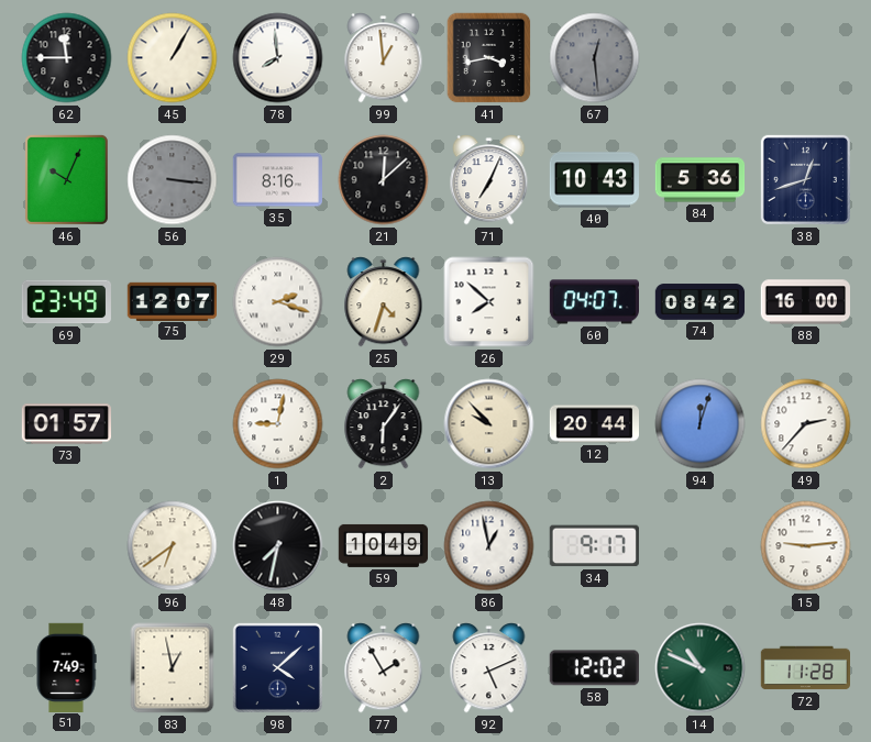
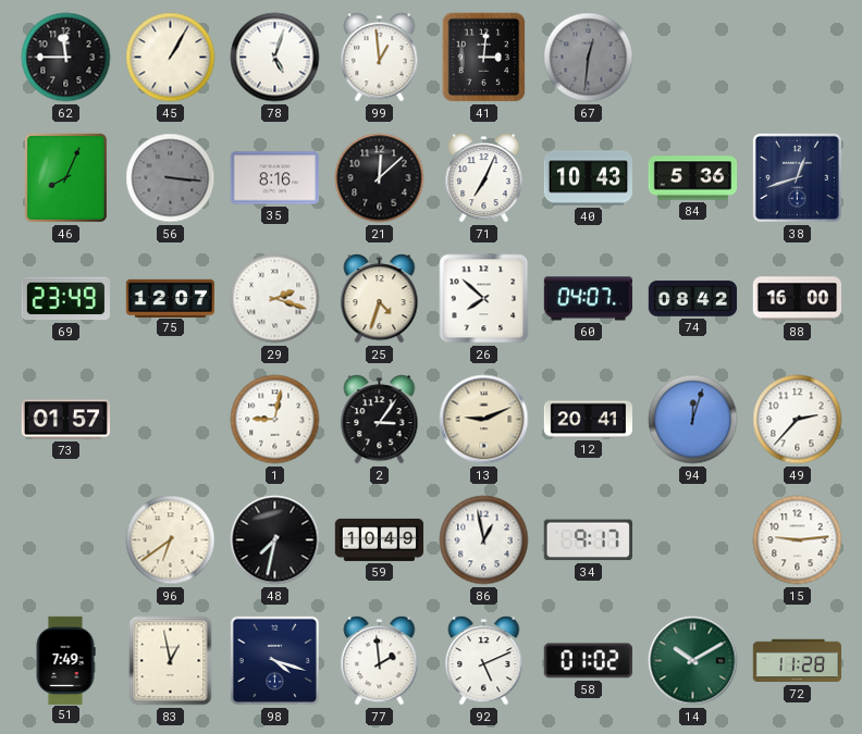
78: 7:59 -> 5:03 (275, 58)
41: 3:43 -> 3:01 (484, 58)
67: 12:29 -> 12:31 (589, 58)
46: 10:04 -> 8:04 (65, 177)
2: 6:06 -> 3:06 (380, 420)
13: 9:53 -> 9:11 (484, 420)
12: 20:44 -> 20:41 (588, 420)
98: 4:08 -> 4:18 (274, 660)
77: 1:55 -> 1:59 (380, 661)
58: 12:02 -> 01:02 (588, 661)
14: 10:49 -> 10:10 (693, 661)
